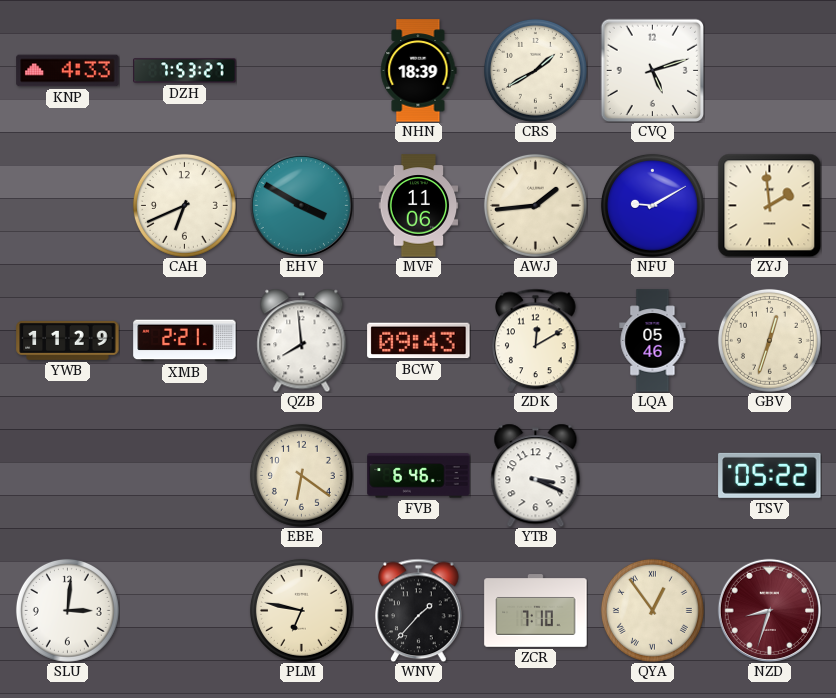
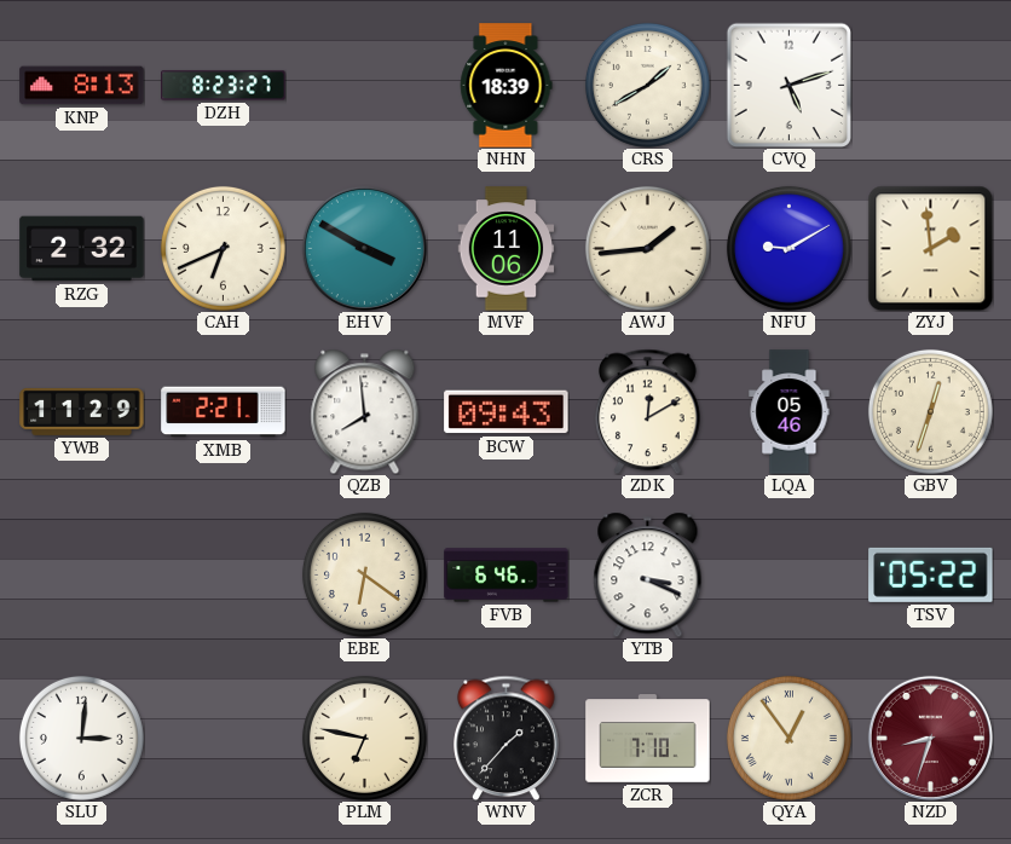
KNP: 4:33 -> 8:13 (82, 86)
DZH: 7:53 -> 8:23 (224, 86)
RZG: none -> 2:32 (82, 249)
